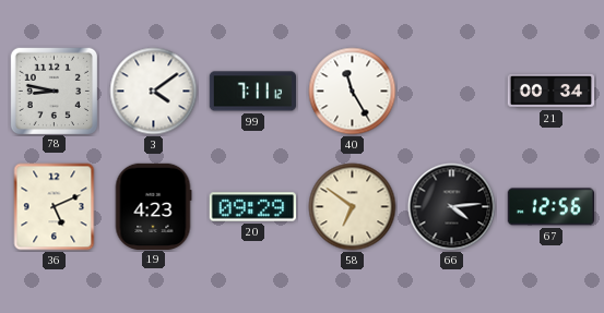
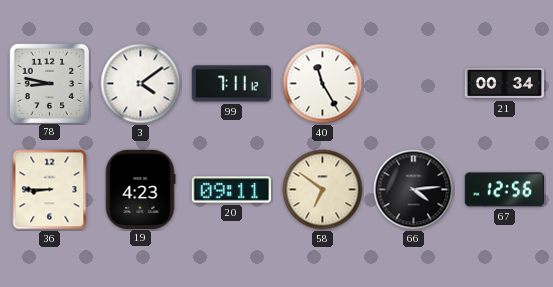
36: 5:11 -> 8:45 (50, 190)
20: 09:29 -> 09:11 (231, 190)
